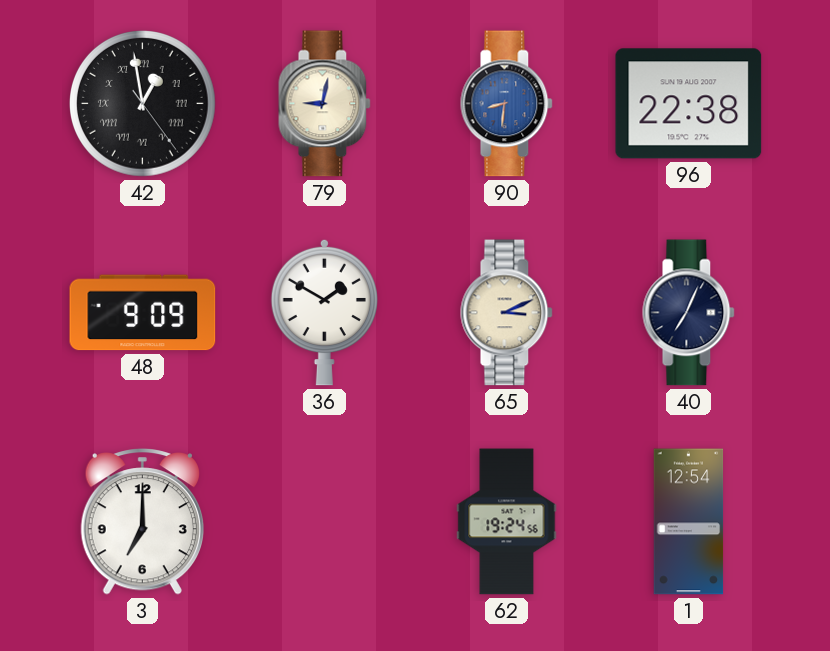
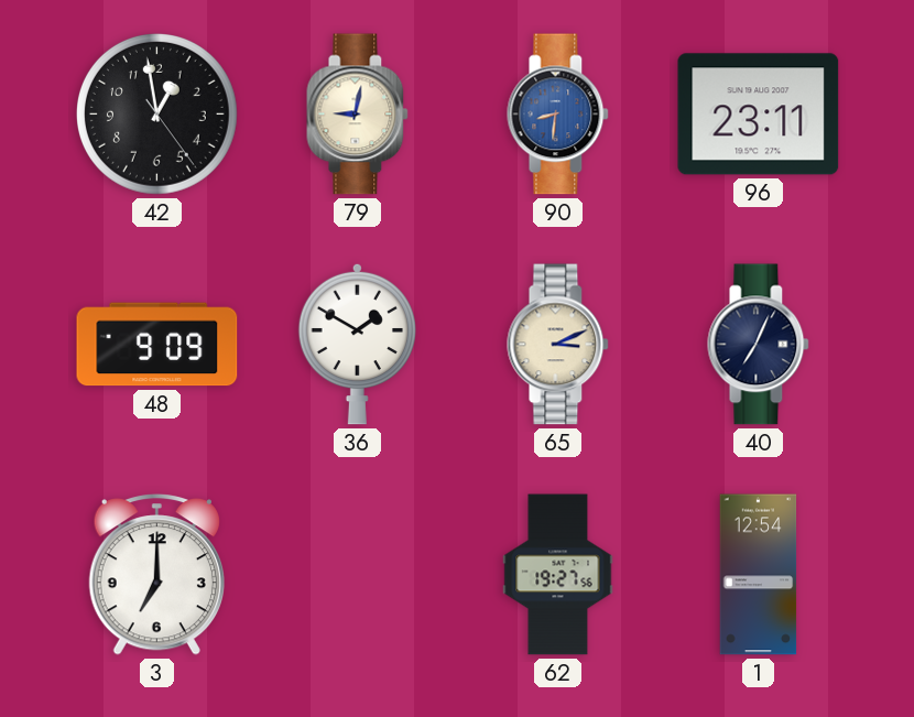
42 numerals: Roman -> Arabic (157, 115)
96: 22:38 -> 23:11 (759, 115)
62: 19:24 -> 19:27 (558, 575)
